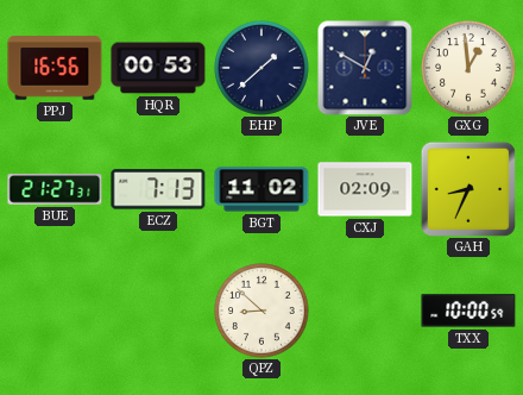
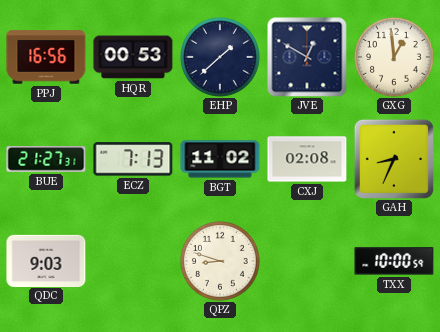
CXJ: 02:09 -> 02:08 (307, 159)
QDC: none -> 9:03 (46, 260)
QPZ: 8:52 -> 8:48 (221, 262)
